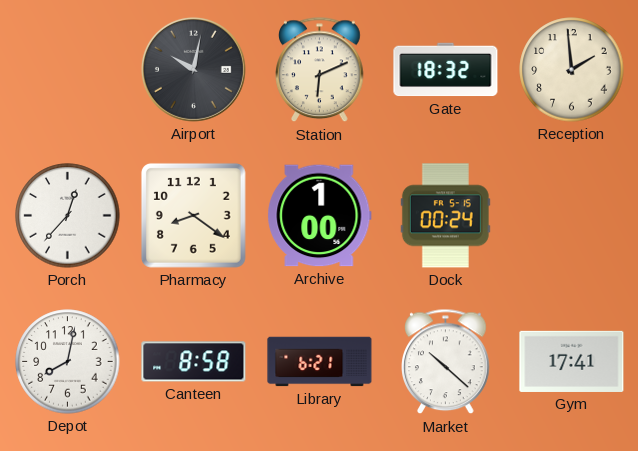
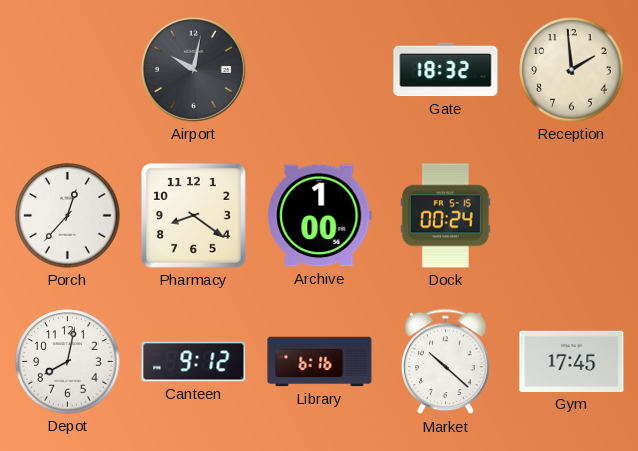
Station: 6:11 -> none (320, 70)
Canteen: 8:58 -> 9:12 (194, 362)
Library: 6:21 -> 6:16 (320, 362)
Gym: 17:41 -> 17:45 (572, 361)
